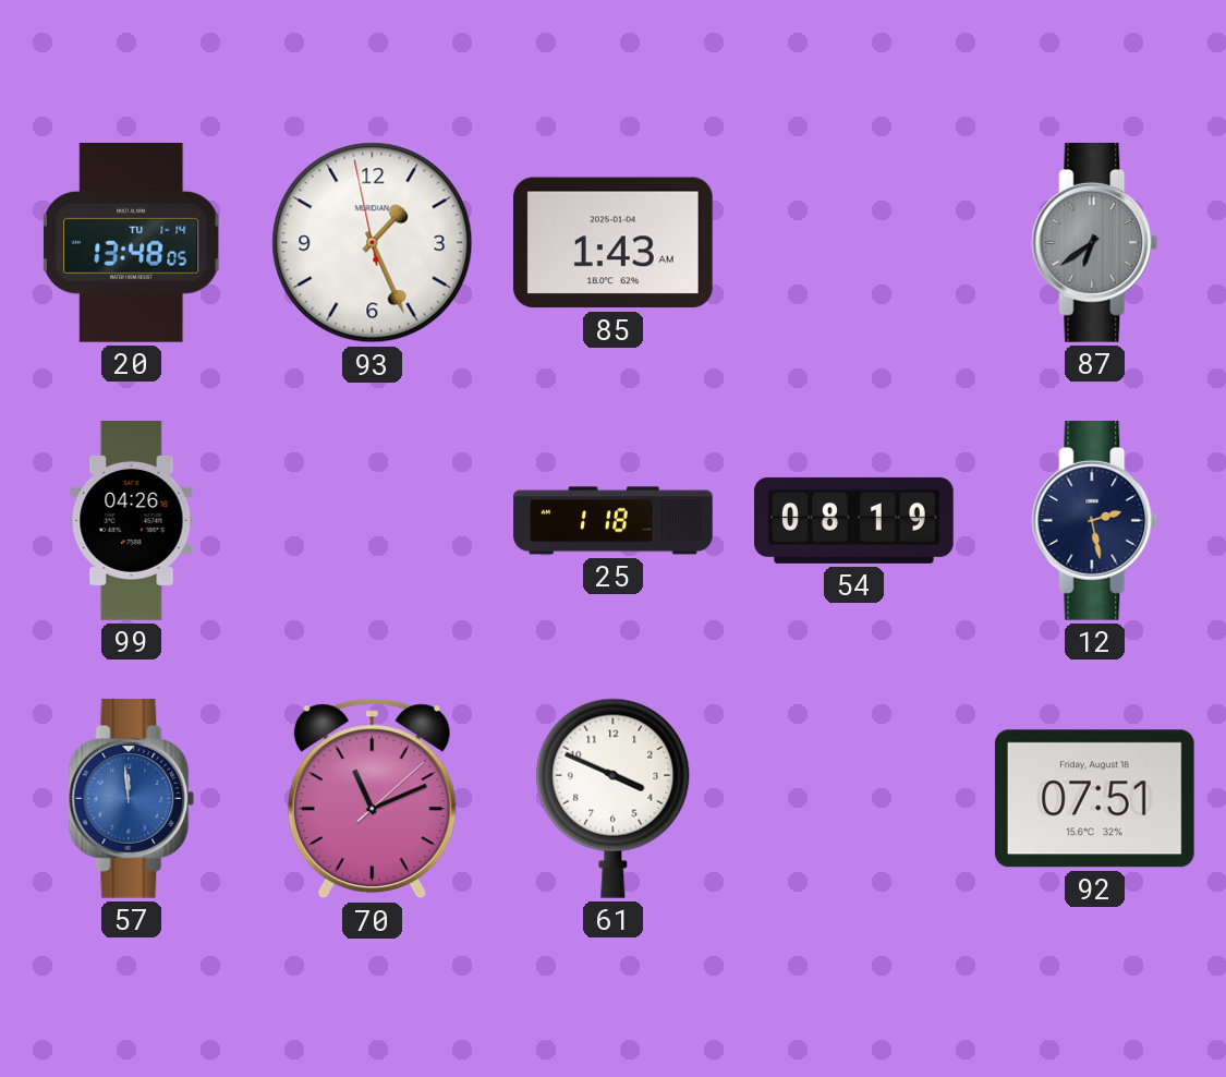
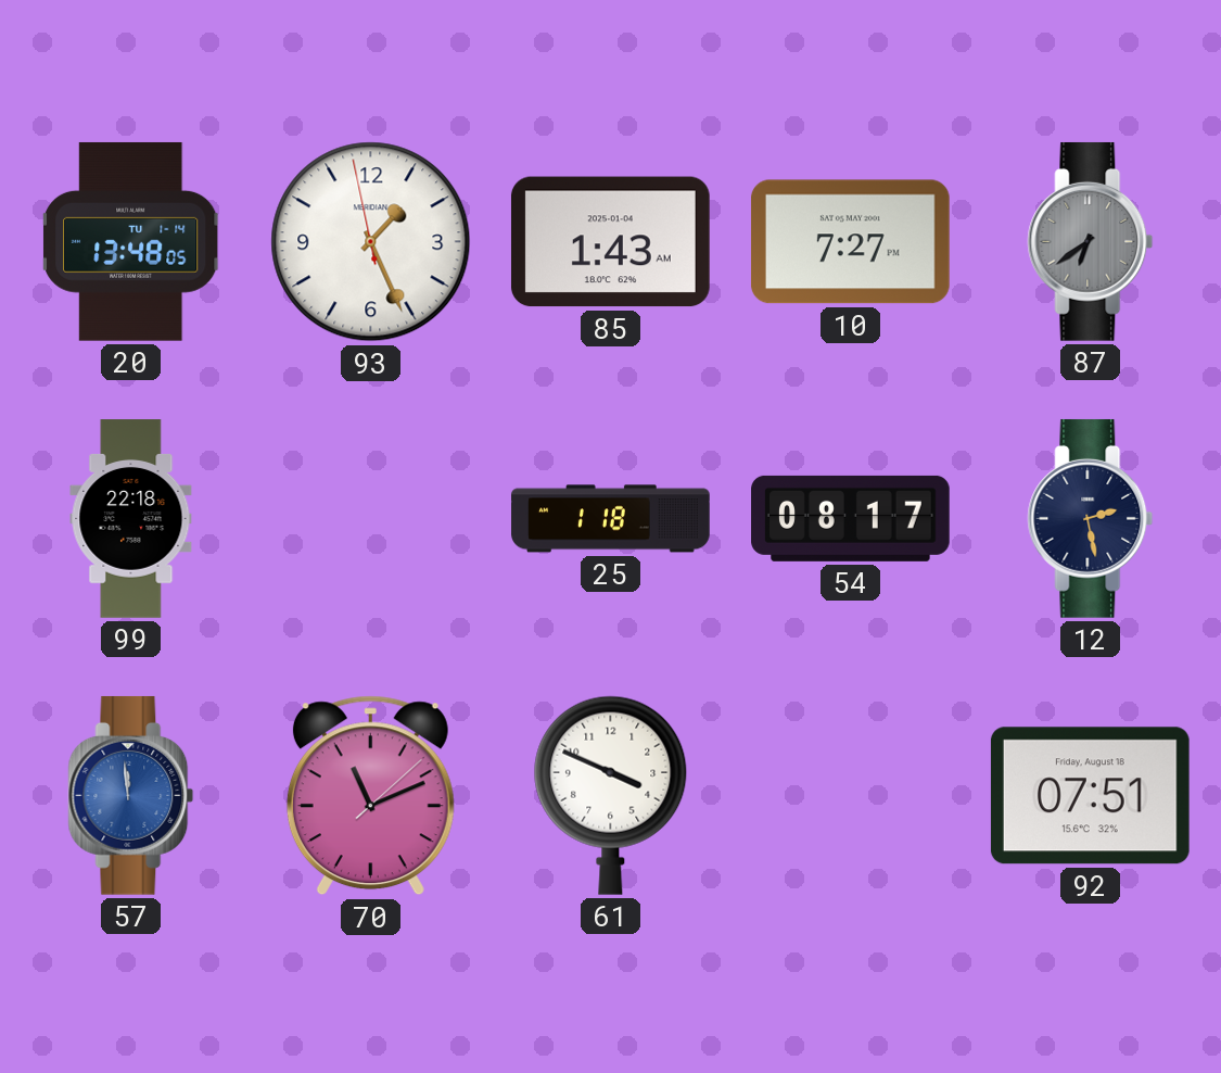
10: none -> 7:27 (850, 242)
99: 04:26 -> 22:18 (131, 519)
54: 08:19 -> 08:17 (851, 518)
